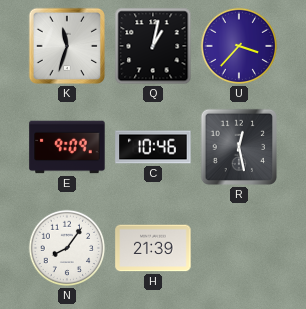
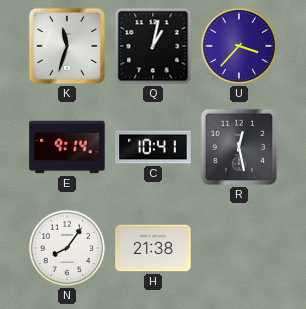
E: 9:09 -> 9:14 (67, 147)
C: 10:46 -> 10:41 (153, 147)
H: 21:39 -> 21:38 (153, 248)
